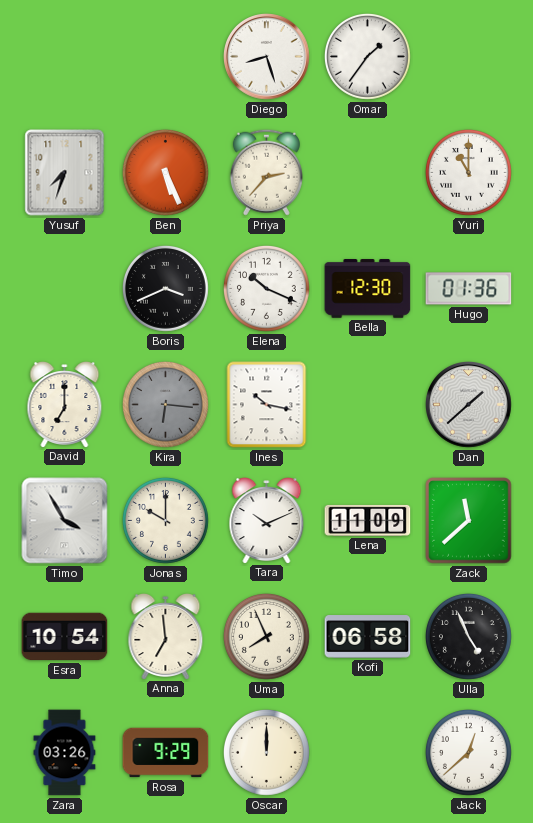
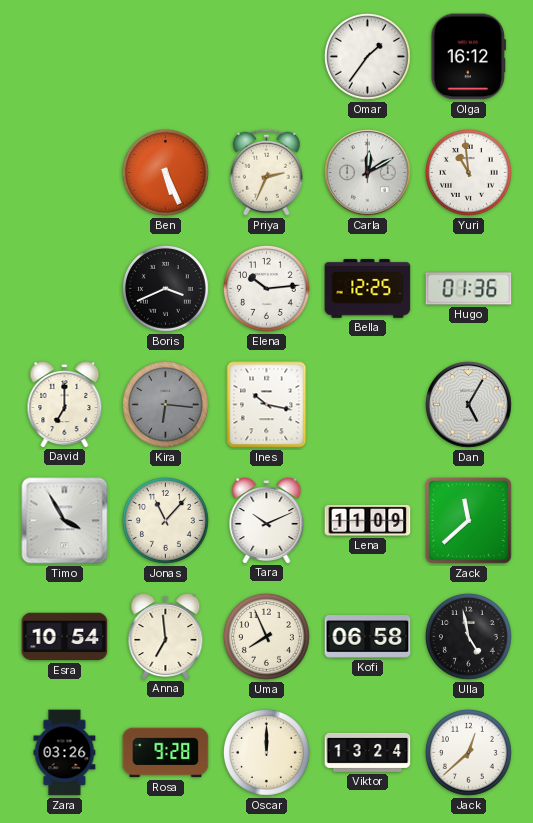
Diego: 8:27 -> none (267, 57)
Olga: none -> 16:12 (468, 57)
Yusuf: 7:33 -> none (65, 173)
Priya: 2:37 -> 2:34 (266, 172)
Carla: none -> 12:10 (368, 173)
Yuri: 11:00 -> 10:59 (468, 172)
Elena: 10:19 -> 10:14 (266, 288)
Bella: 12:30 -> 12:25 (368, 289)
Dan: 1:38 -> 5:05 (469, 405)
Jonas: 10:00 -> 11:07 (165, 520)
Ulla: 4:56 -> 4:58 (468, 636)
Rosa: 9:29 -> 9:28 (166, 753)
Viktor: none -> 13:24 (368, 752)
